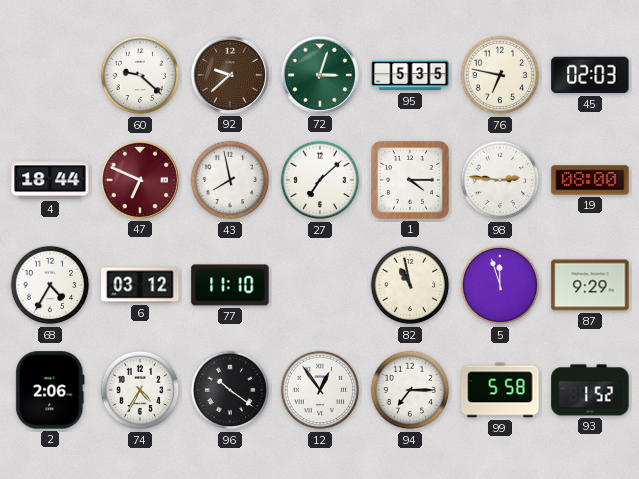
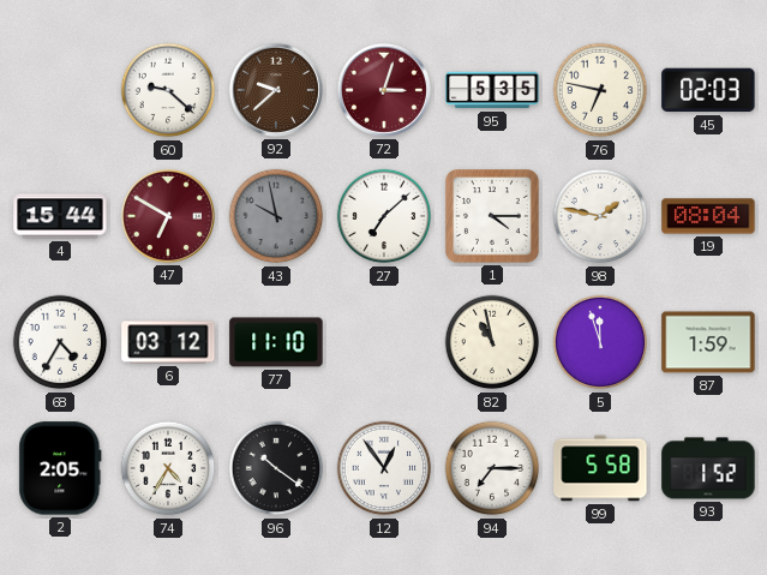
72 dial: green -> burgundy (384, 90)
4: 18:44 -> 15:44 (60, 216)
47: 6:49 -> 6:50 (168, 216)
43: 7:58 -> 9:58 (276, 216)
43 dial: white -> grey (276, 216)
98: 2:46 -> 1:47 (600, 216)
19: 08:00 -> 08:04 (708, 216)
87: 9:29 -> 1:59 (708, 342)
2: 2:06 -> 2:05 (60, 468)
